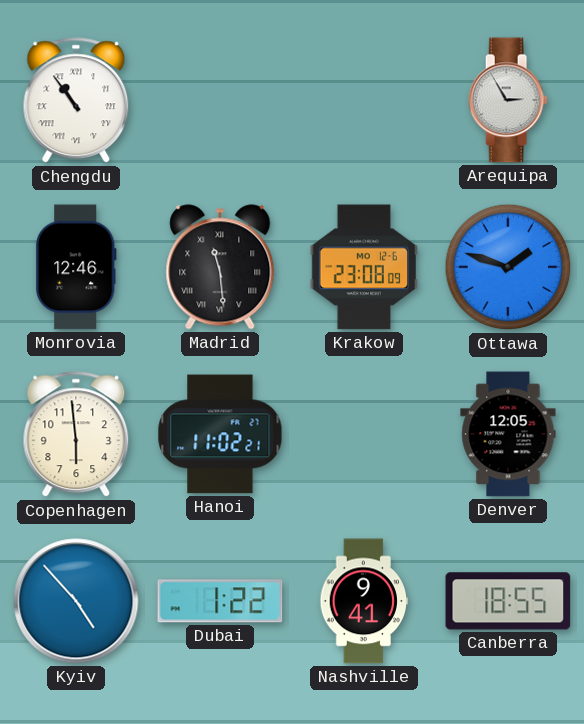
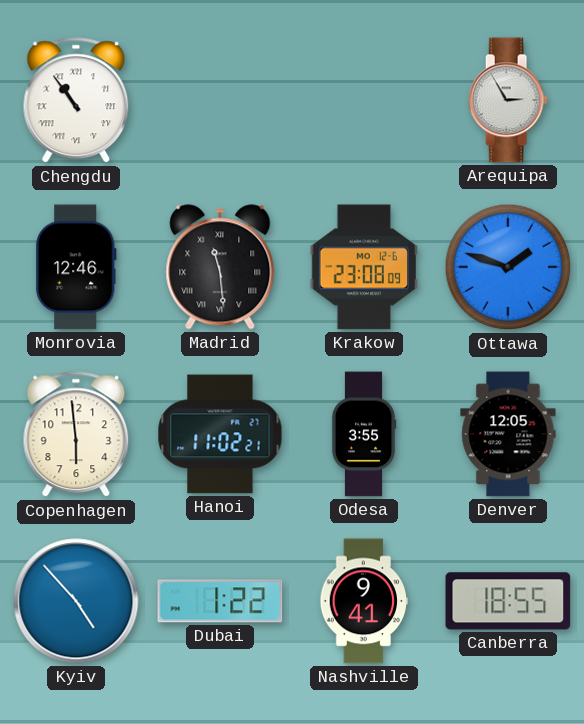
Odesa: none -> 3:55 (364, 434)
